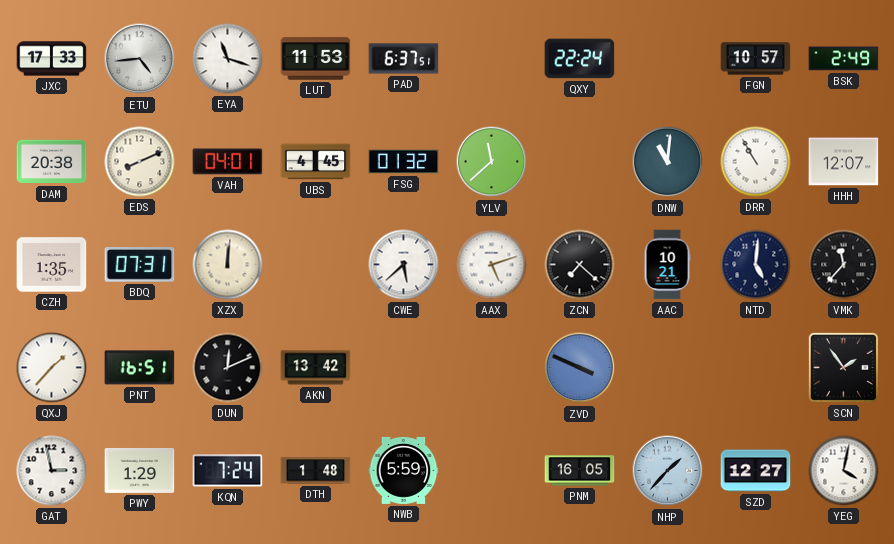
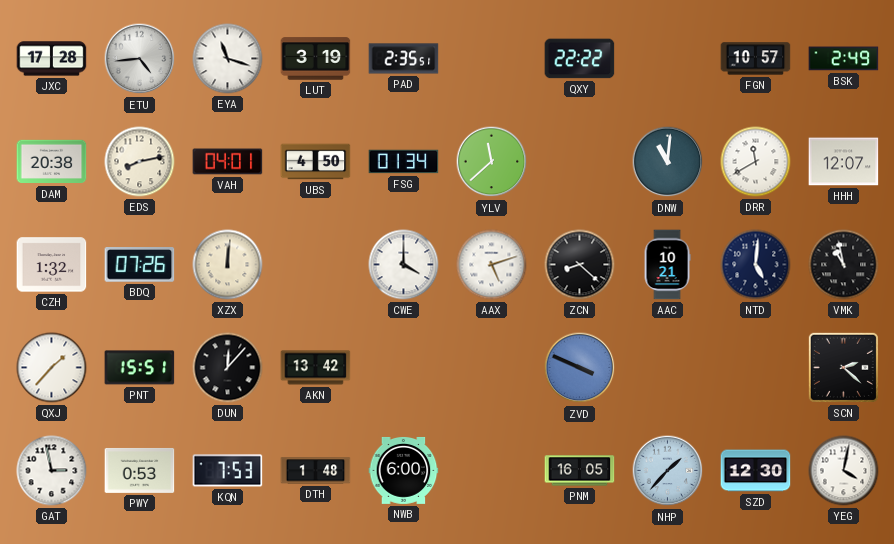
JXC: 17:33 -> 17:28 (52, 59)
LUT: 11:53 -> 3:19 (316, 59)
PAD: 6:37 -> 2:35 (404, 59)
QXY: 22:24 -> 22:22 (580, 59)
EDS: 8:11 -> 8:13 (140, 162)
UBS: 4:45 -> 4:50 (316, 162)
FSG: 01:32 -> 01:34 (404, 162)
DRR: 10:55 -> 11:40 (756, 162)
CZH: 1:35 -> 1:32 (52, 265)
BDQ: 07:31 -> 07:26 (140, 265)
CWE: 5:38 -> 4:00 (404, 265)
ZCN: 7:22 -> 8:22 (580, 265)
VMK: 11:37 -> 10:58 (844, 265)
PNT: 16:51 -> 15:51 (140, 368)
DUN: 12:11 -> 12:07 (228, 368)
SCN: 1:54 -> 2:22 (843, 367)
PWY: 1:29 -> 0:53 (140, 470)
KQN: 7:24 -> 7:53 (228, 471)
NWB: 5:59 -> 6:00 (404, 470)
SZD: 12:27 -> 12:30 (756, 471)
